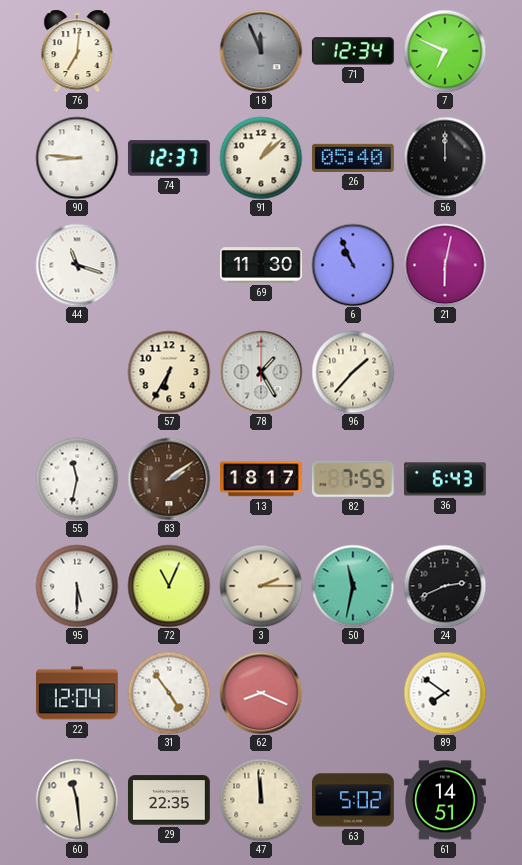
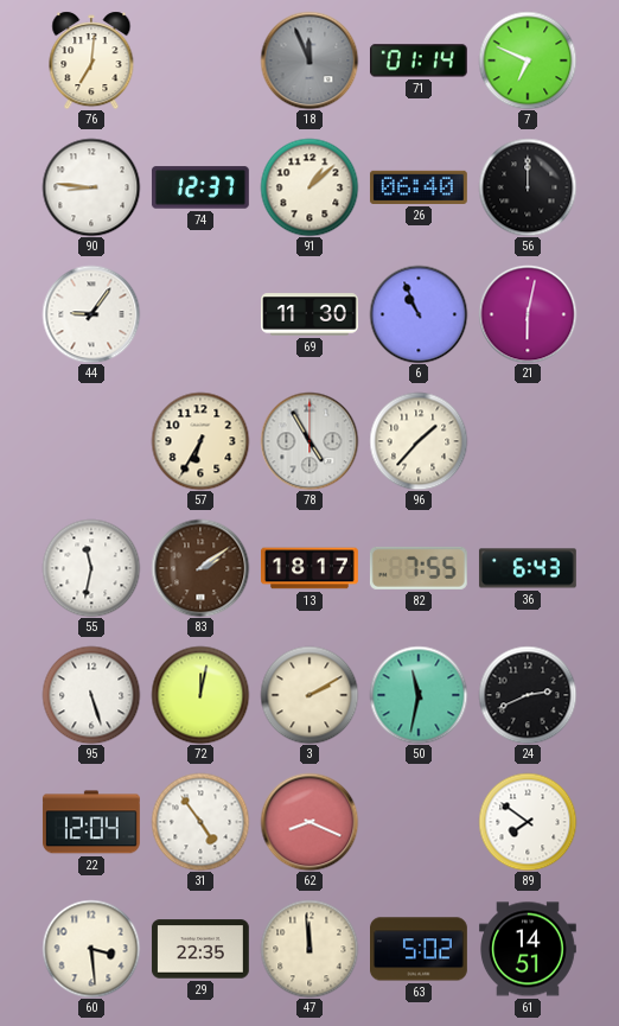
71: 12:34 -> 01:14 (419, 60)
26: 05:40 -> 06:40 (419, 187)
44: 11:18 -> 9:06 (91, 314)
78: 1:25 -> 4:55 (309, 441)
95: 5:30 -> 5:27 (91, 695)
72: 11:04 -> 12:02 (200, 695)
3: 2:15 -> 2:10 (309, 695)
60: 11:29 -> 3:29 (91, 949)
